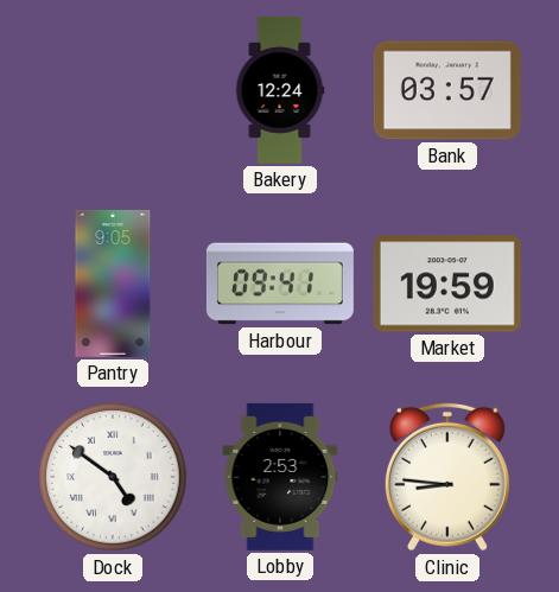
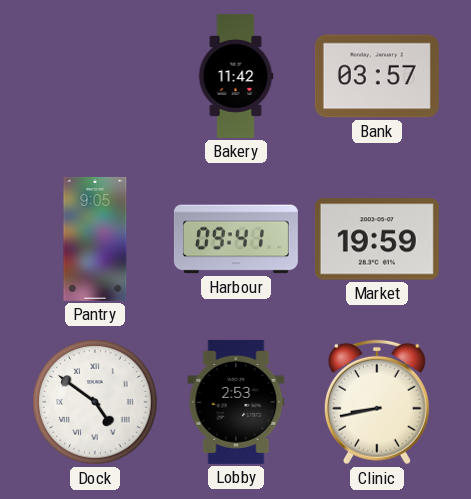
Bakery: 12:24 -> 11:42 (236, 76)
Clinic: 8:46 -> 8:43 (377, 402)
